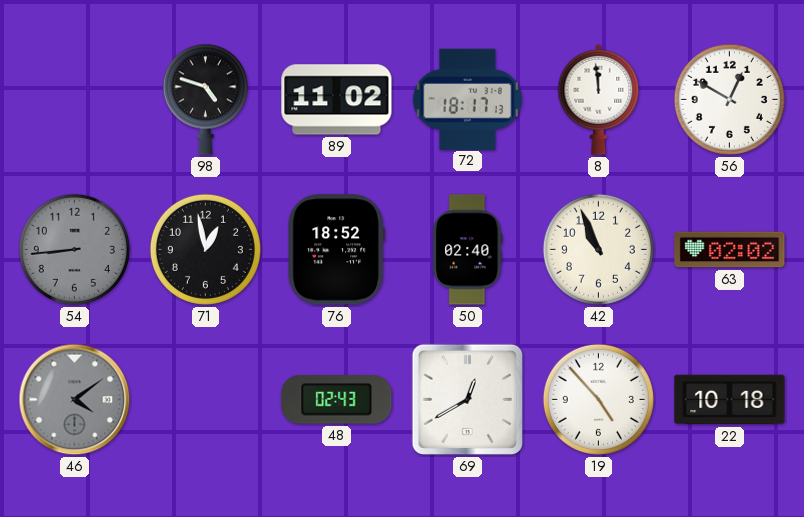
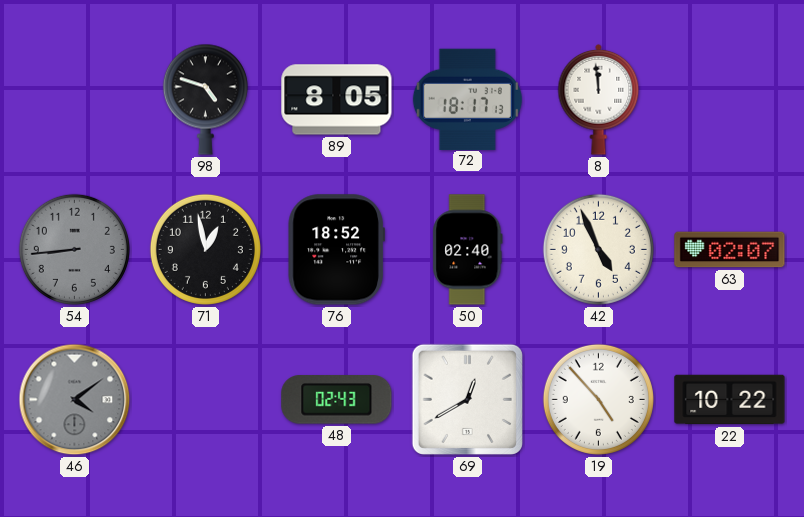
89: 11:02 -> 8:05 (337, 100)
56: 12:50 -> none (729, 99)
42: 10:56 -> 4:56 (598, 249)
63: 02:02 -> 02:07 (730, 250)
22: 10:18 -> 10:22 (730, 400)
